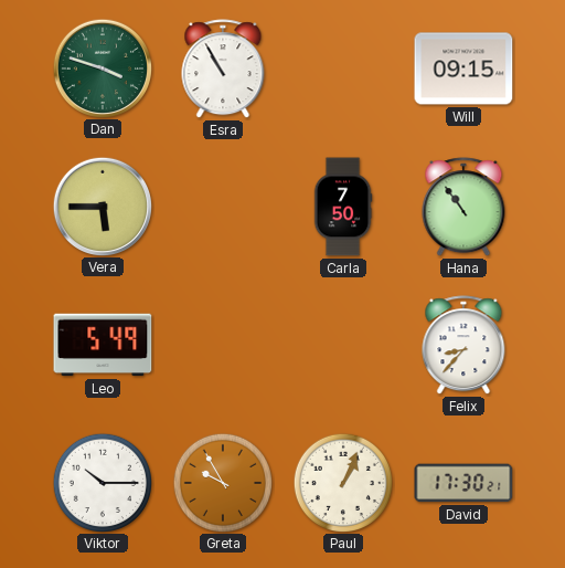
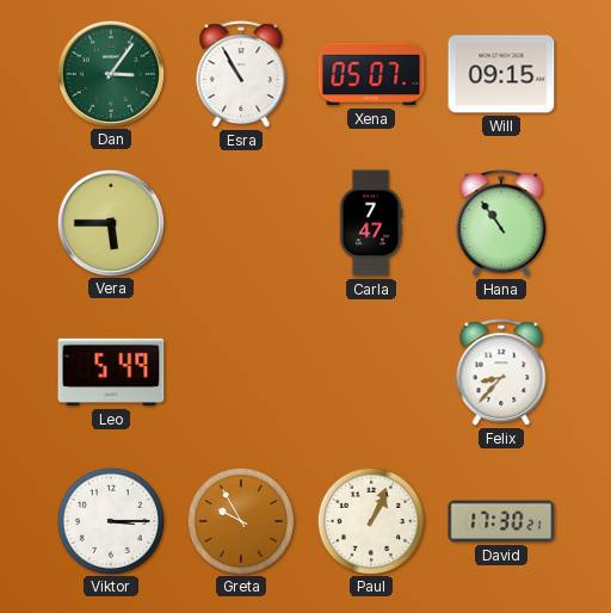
Dan: 3:48 -> 3:06 (110, 73)
Xena: none -> 05:07 (371, 74)
Carla: 7:50 -> 7:47 (371, 223)
Viktor: 10:15 -> 3:15 (110, 520)
